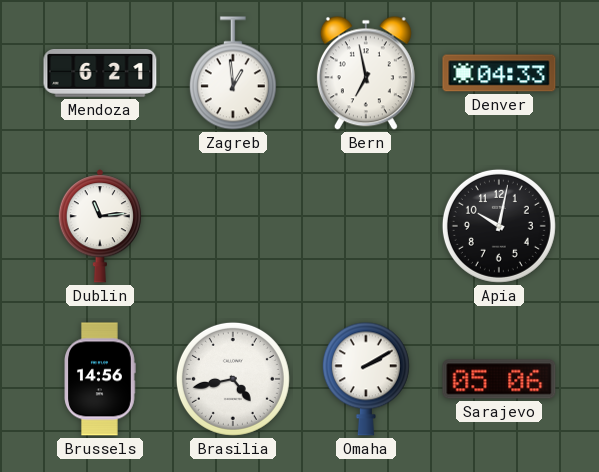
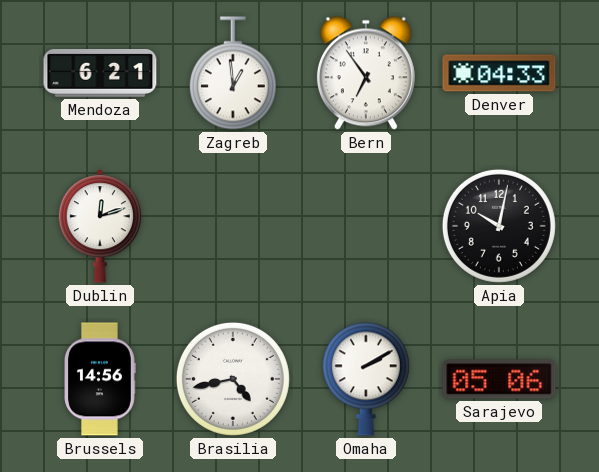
Bern: 6:58 -> 6:54 (366, 73)
Dublin: 11:14 -> 12:12 (100, 226)
